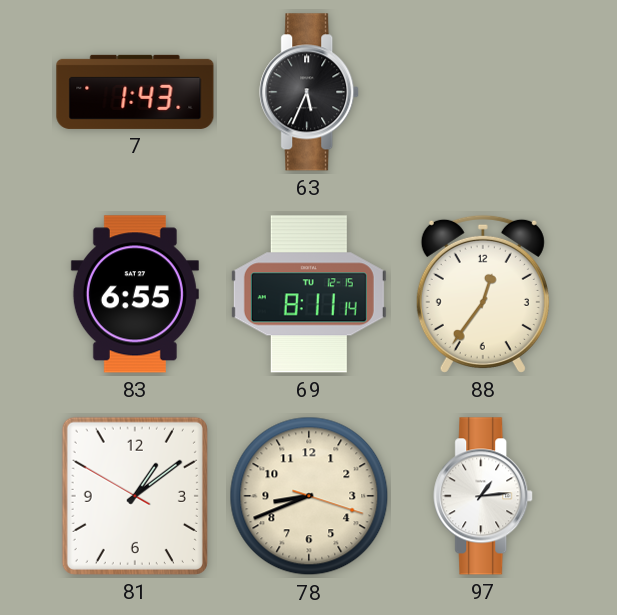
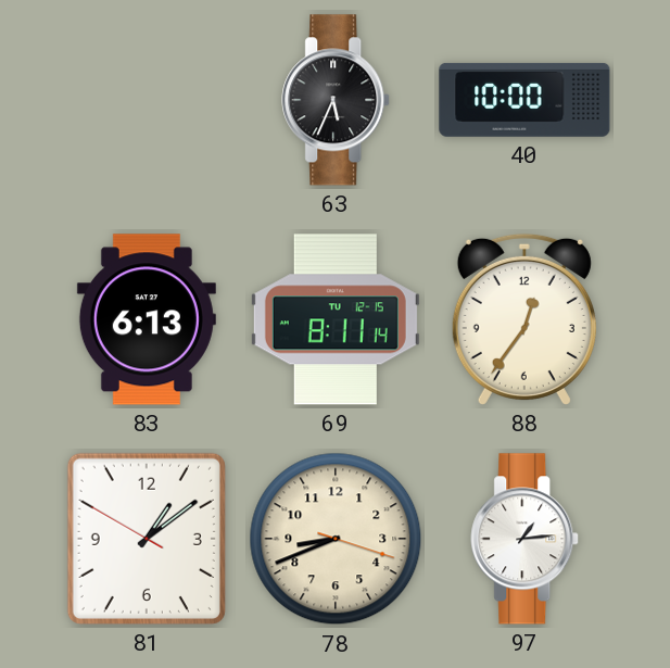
7: 1:43 -> none (135, 92)
40: none -> 10:00 (524, 100)
83: 6:55 -> 6:13 (147, 319)
